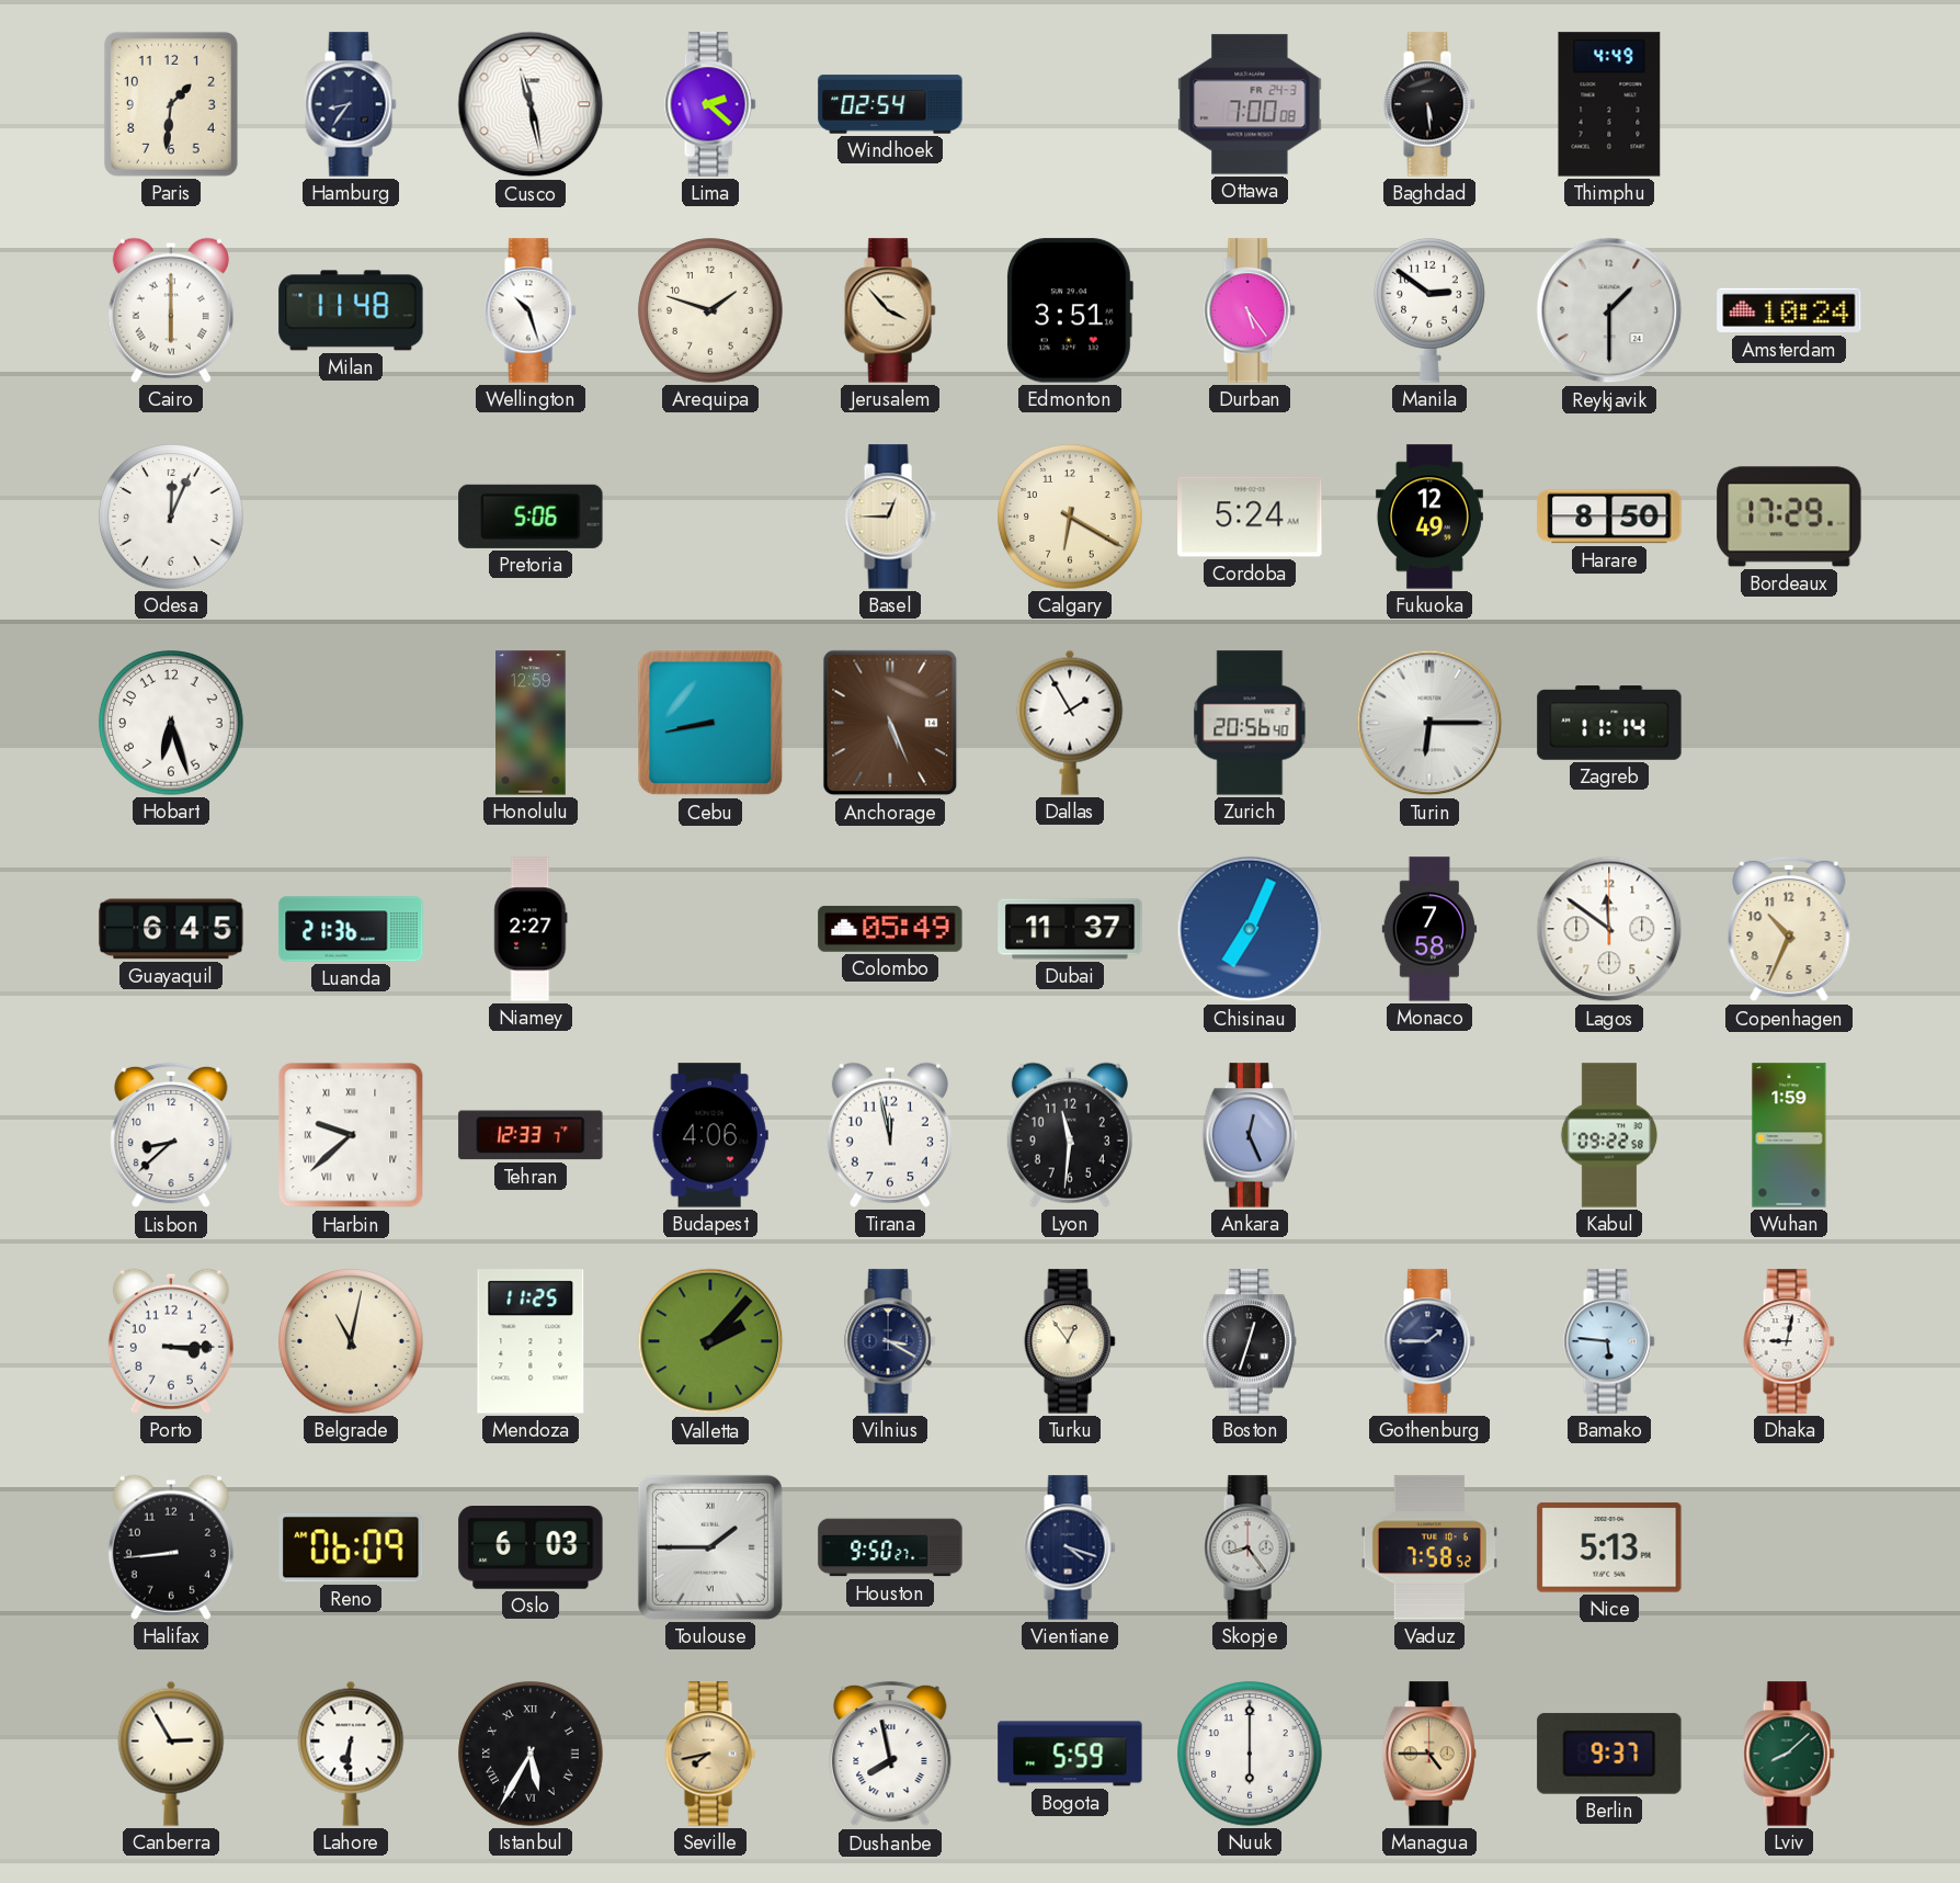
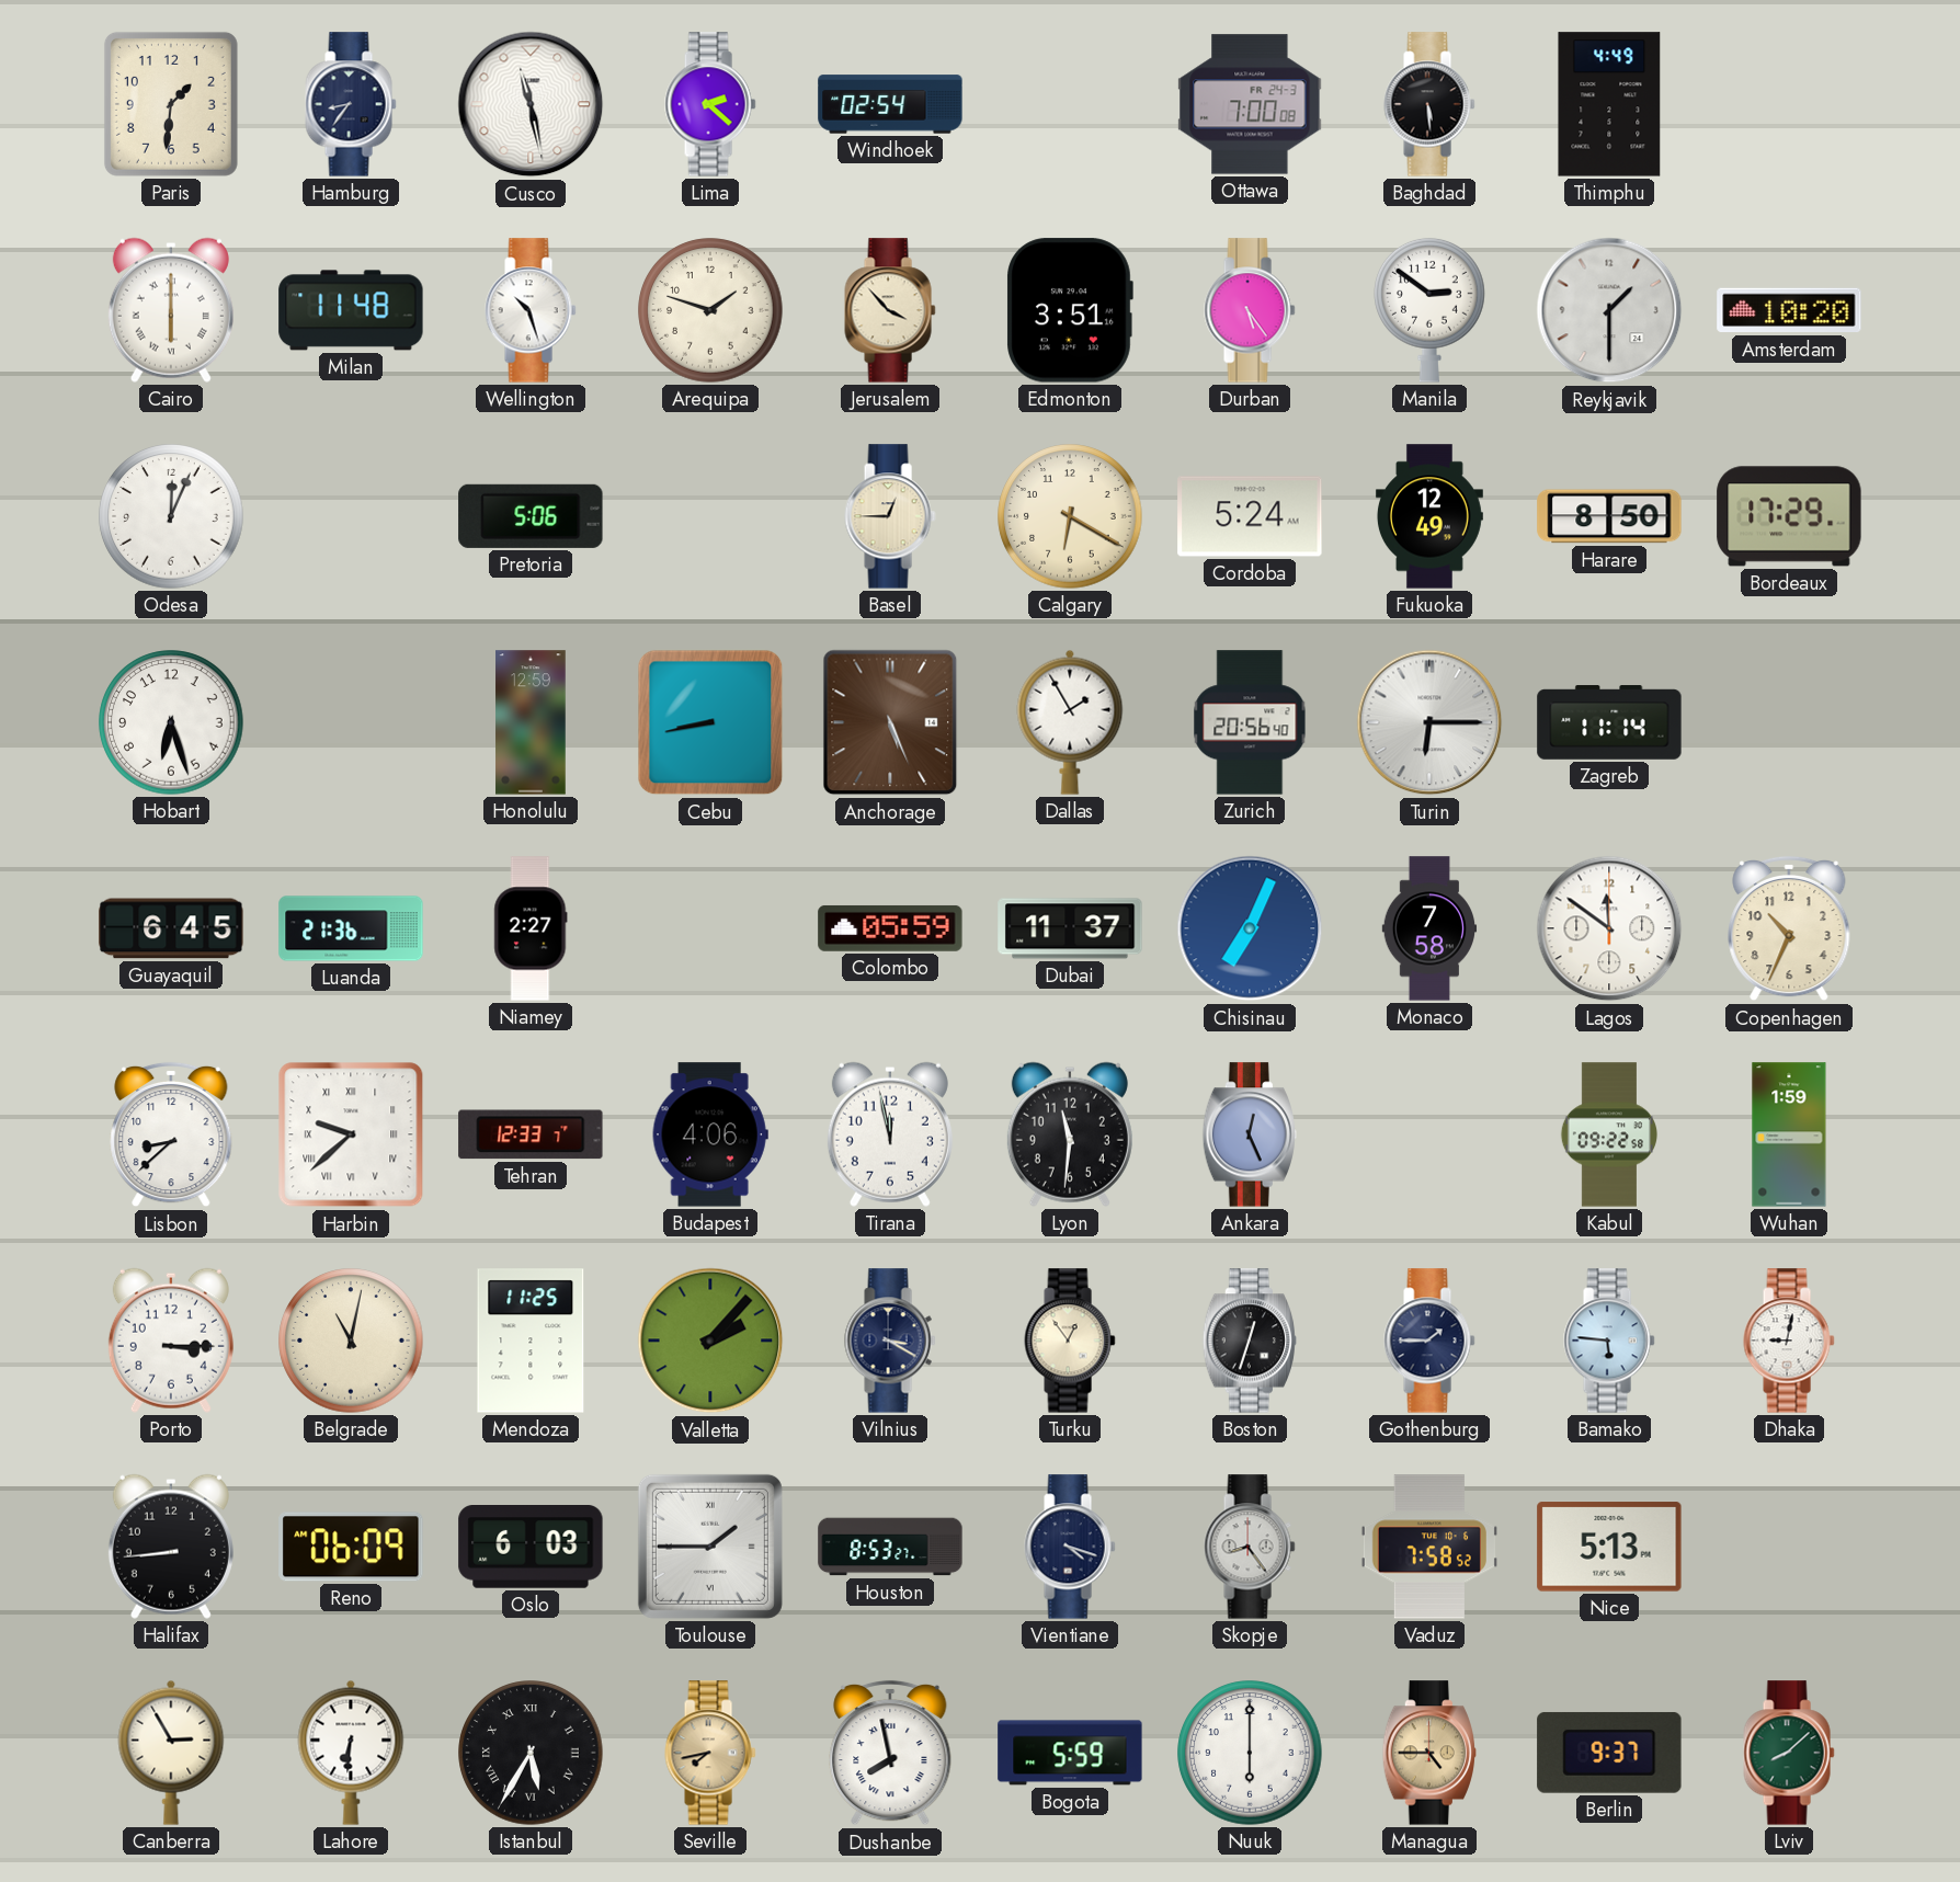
Amsterdam: 10:24 -> 10:20 (1789, 310)
Colombo: 05:49 -> 05:59 (890, 928)
Houston: 9:50 -> 8:53 (890, 1547)
